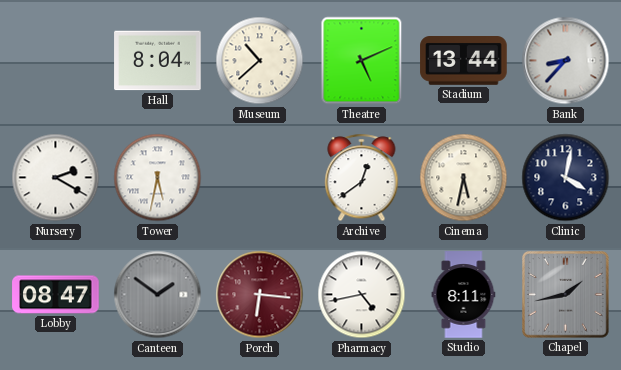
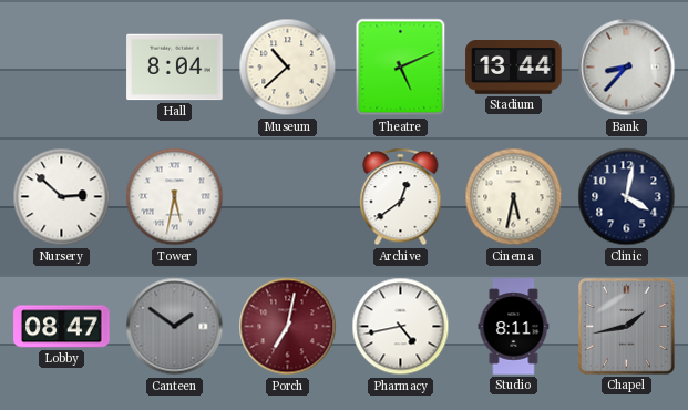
Nursery: 2:20 -> 2:52 (62, 197)
Porch: 6:16 -> 7:02 (288, 327)
